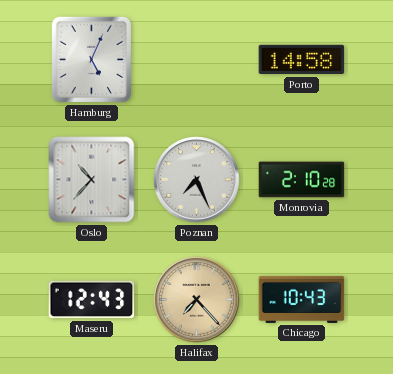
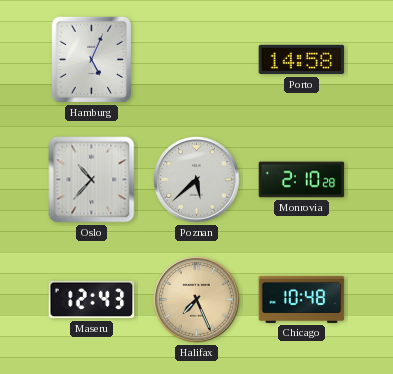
Poznan: 7:26 -> 5:38 (197, 180)
Halifax: 7:23 -> 7:26 (197, 300)
Chicago: 10:43 -> 10:48 (302, 299)
